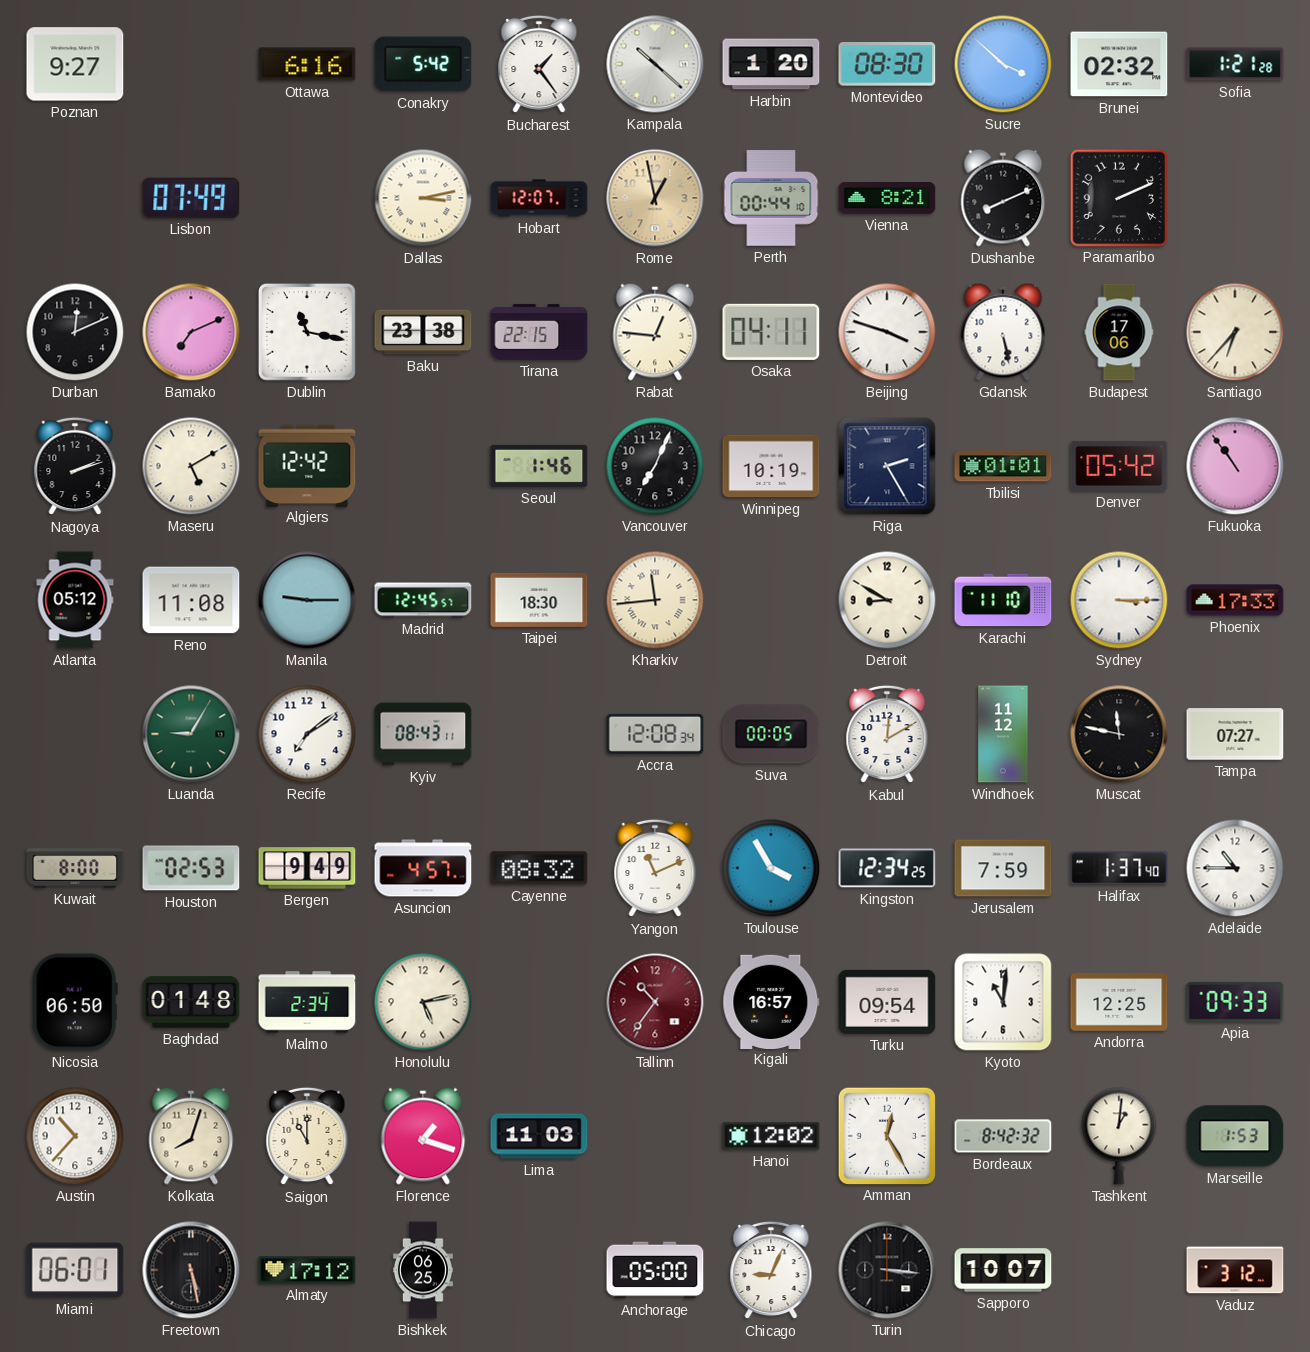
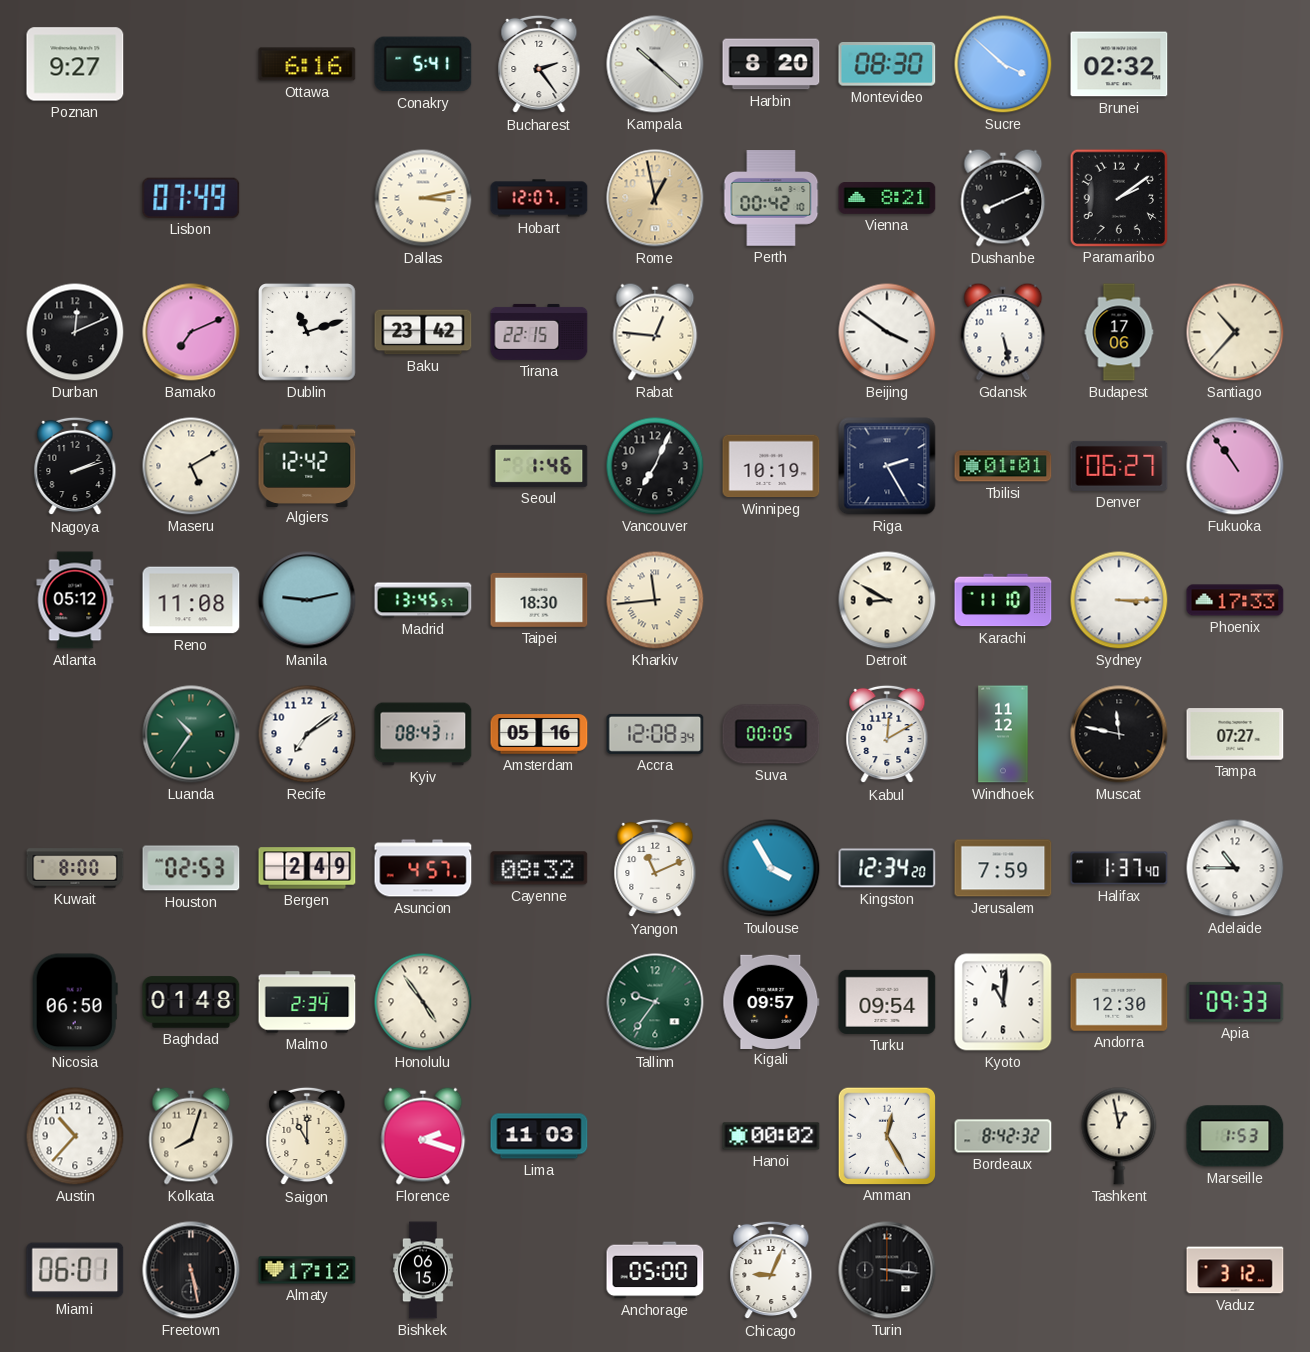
Conakry: 5:42 -> 5:41 (423, 64)
Bucharest: 1:24 -> 2:24 (539, 64)
Harbin: 1:20 -> 8:20 (771, 64)
Sofia: 1:21 -> none (1235, 64)
Perth: 00:44 -> 00:42 (771, 198)
Paramaribo: 2:11 -> 2:09 (1118, 197)
Dublin: 11:17 -> 11:12 (308, 333)
Baku: 23:38 -> 23:42 (423, 332)
Osaka: 04:11 -> none (771, 332)
Beijing: 3:48 -> 3:51 (887, 332)
Santiago: 6:37 -> 10:37 (1235, 332)
Denver: 05:42 -> 06:27 (1119, 466)
Manila: 9:15 -> 9:13 (307, 600)
Madrid: 12:45 -> 13:45 (423, 600)
Luanda: 9:05 -> 10:36 (191, 734)
Amsterdam: none -> 05:16 (539, 734)
Bergen: 9:49 -> 2:49 (307, 868)
Kingston: 12:34:25 -> 12:34:20 (887, 868)
Honolulu: 5:13 -> 4:54 (423, 1002)
Tallinn: 10:36 -> 9:36 (655, 1002)
Tallinn dial: burgundy -> green (655, 1002)
Kigali: 16:57 -> 09:57 (771, 1001)
Andorra: 12:25 -> 12:30 (1119, 1002)
Florence: 1:18 -> 2:18 (423, 1136)
Hanoi: 12:02 -> 00:02 (771, 1136)
Tashkent: 1:01 -> 12:58 (1119, 1136)
Bishkek: 06:25 -> 06:15 (423, 1270)
Sapporo: 10:07 -> none (1003, 1270)
